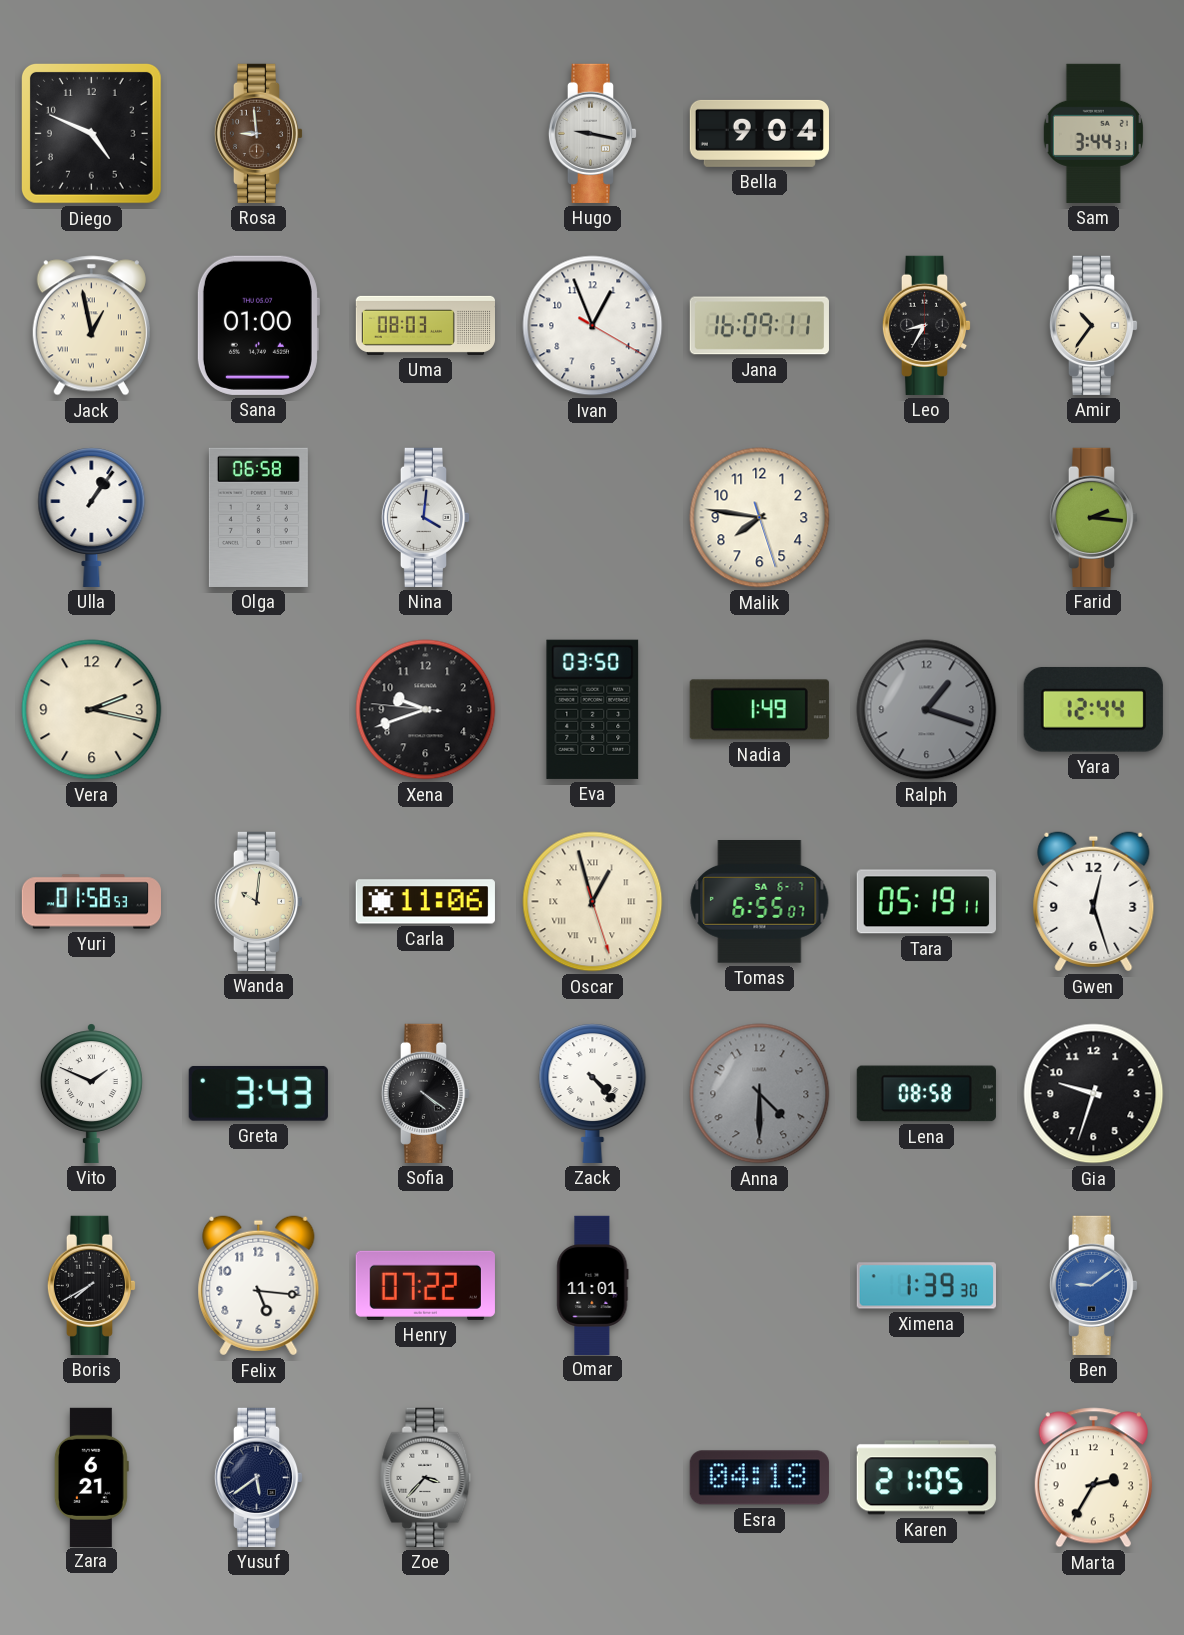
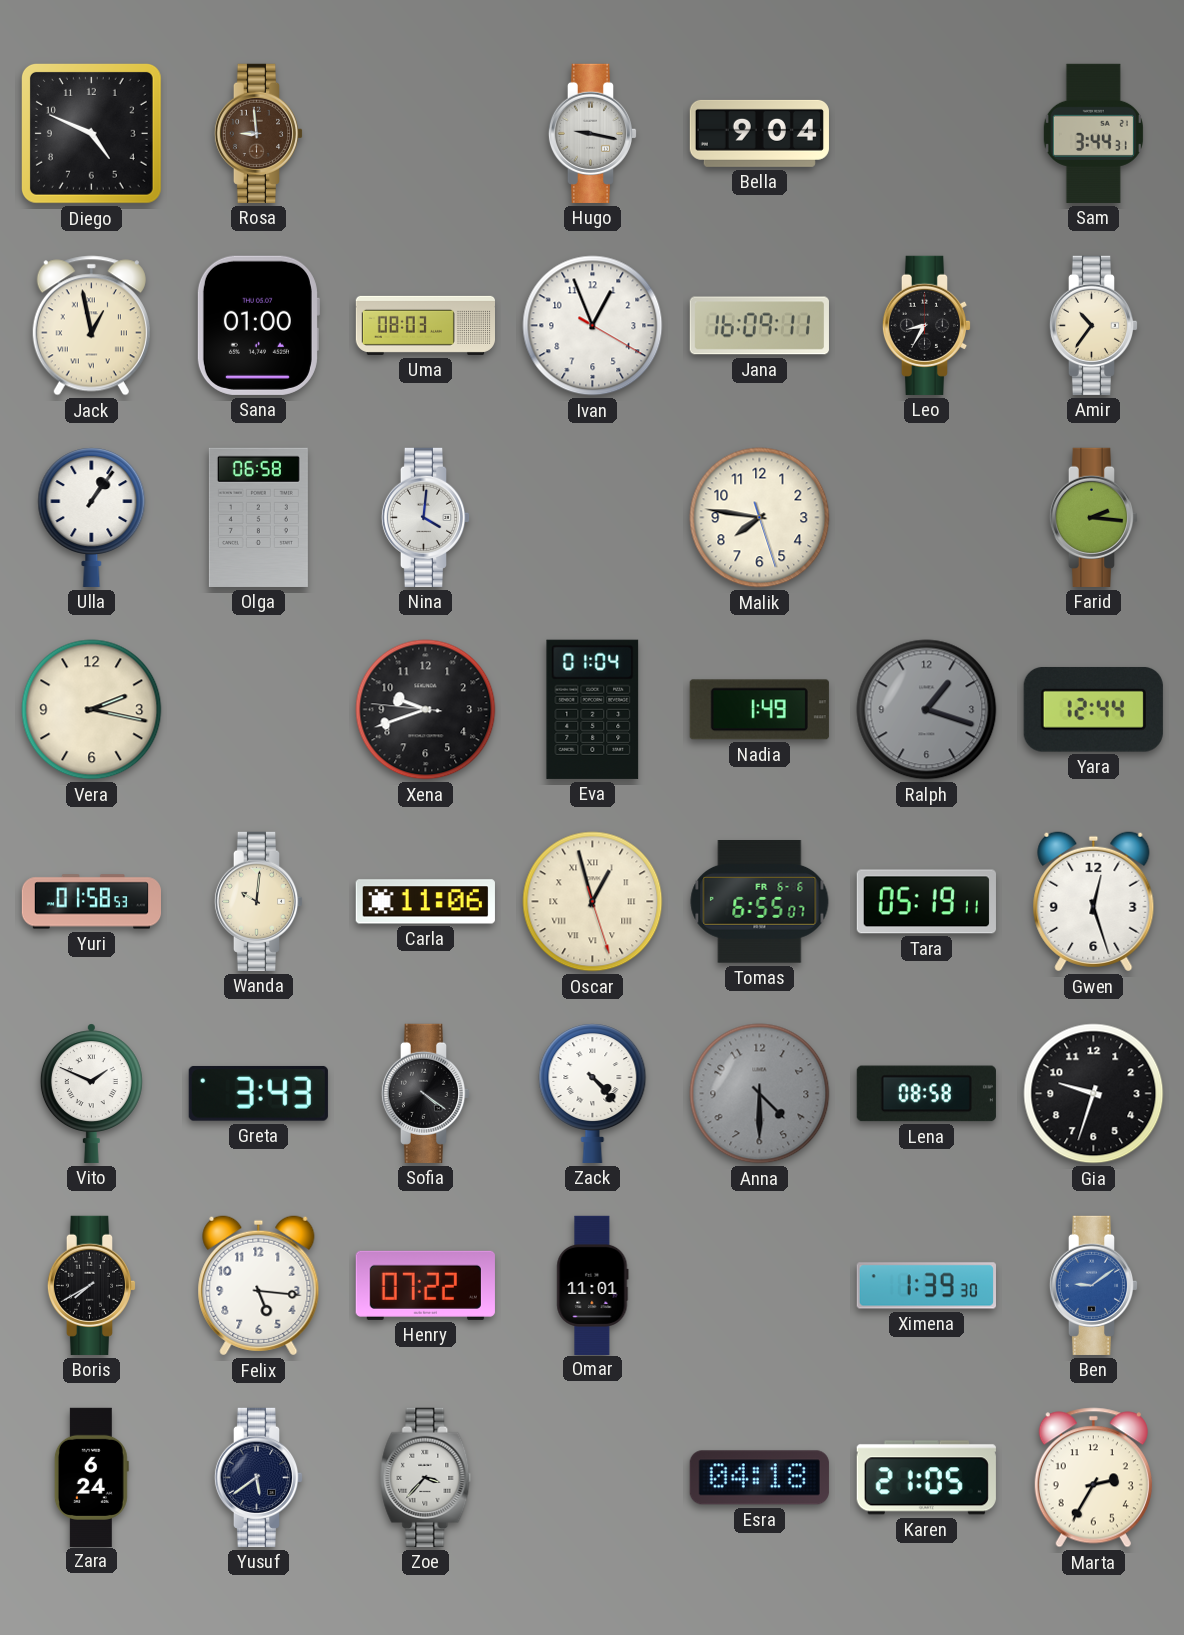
Eva: 03:50 -> 01:04 (593, 709)
Tomas date: SA 6-7 -> FR 6-6 (760, 902)
Zara: 6:21 -> 6:24 (91, 1477)
